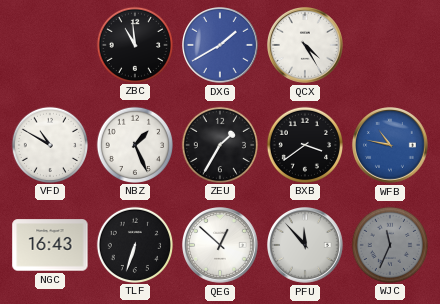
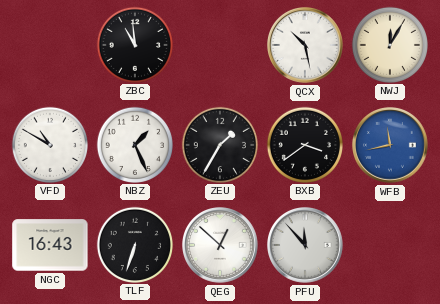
DXG: 1:40 -> none (221, 46)
QCX: 4:25 -> 10:28 (306, 46)
NWJ: none -> 12:05 (389, 44)
WFB: 10:47 -> 11:43 (391, 146)
WJC: 11:34 -> none (389, 244)
